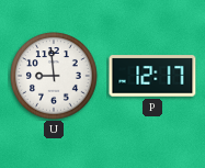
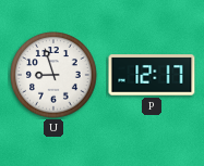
U: 8:59 -> 8:57 (53, 75)
